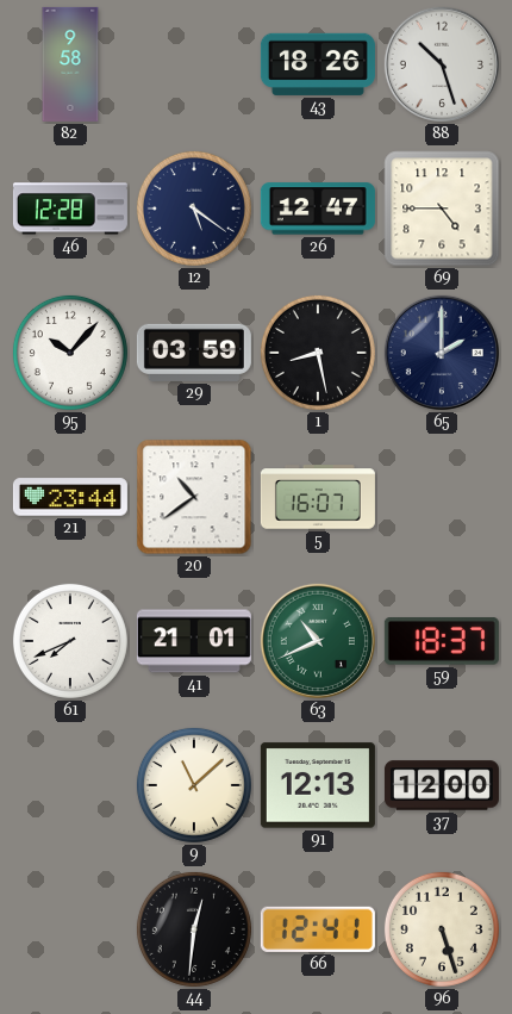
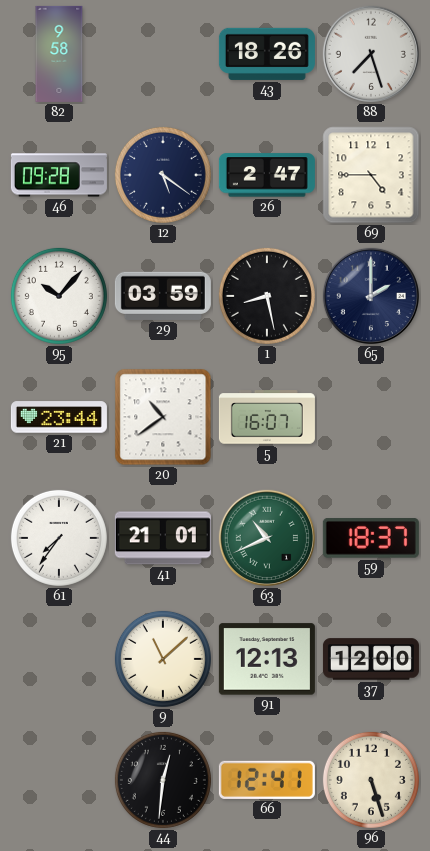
88: 10:27 -> 7:27 (371, 54)
46: 12:28 -> 09:28 (59, 175)
26: 12:47 -> 2:47 (267, 175)
61: 7:41 -> 7:36 (59, 538)
